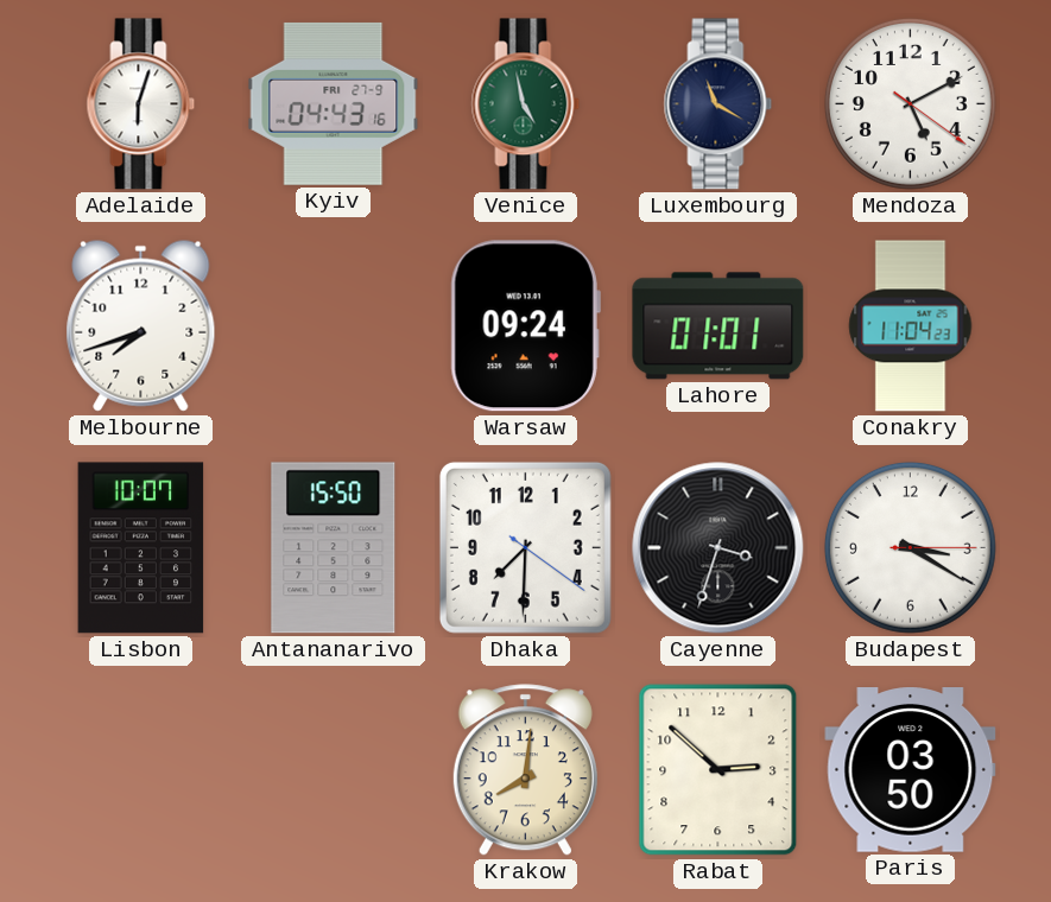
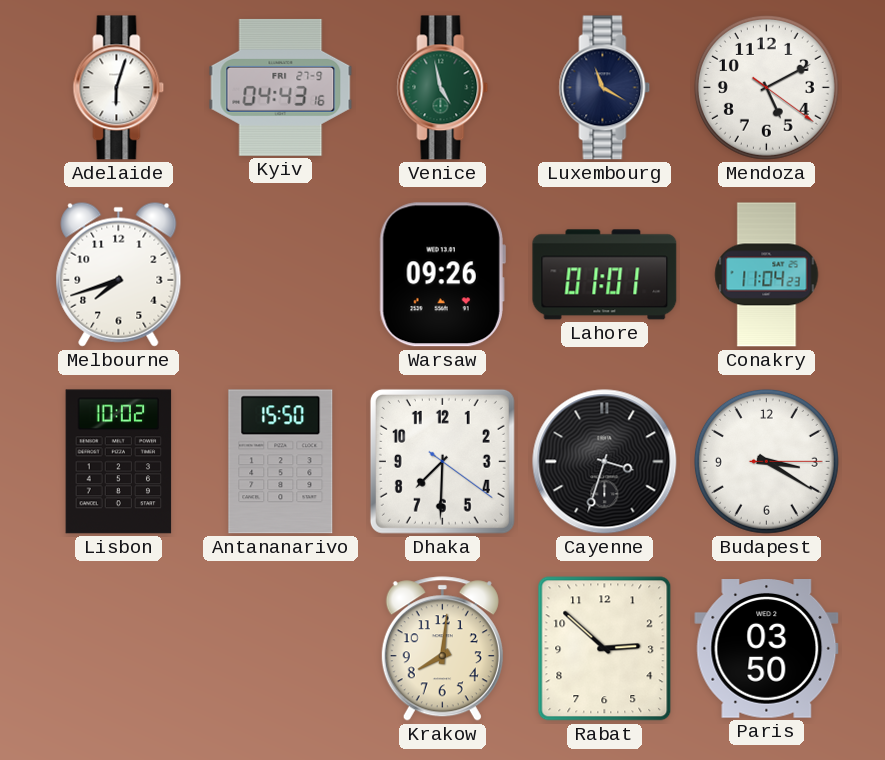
Warsaw: 09:24 -> 09:26 (442, 275)
Lisbon: 10:07 -> 10:02 (119, 462)
